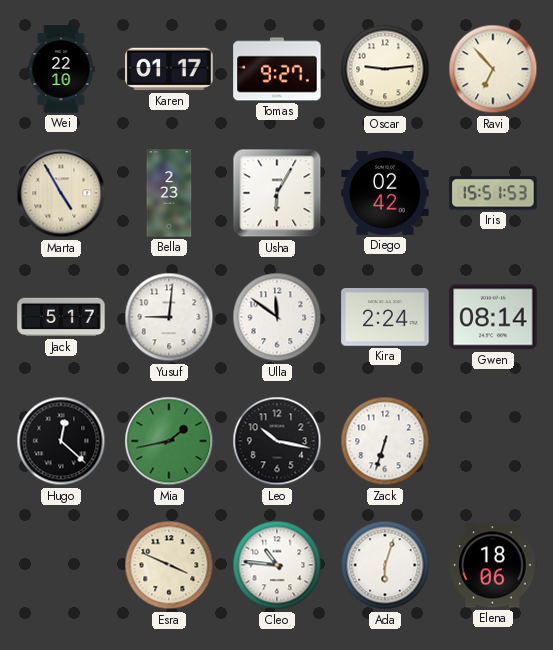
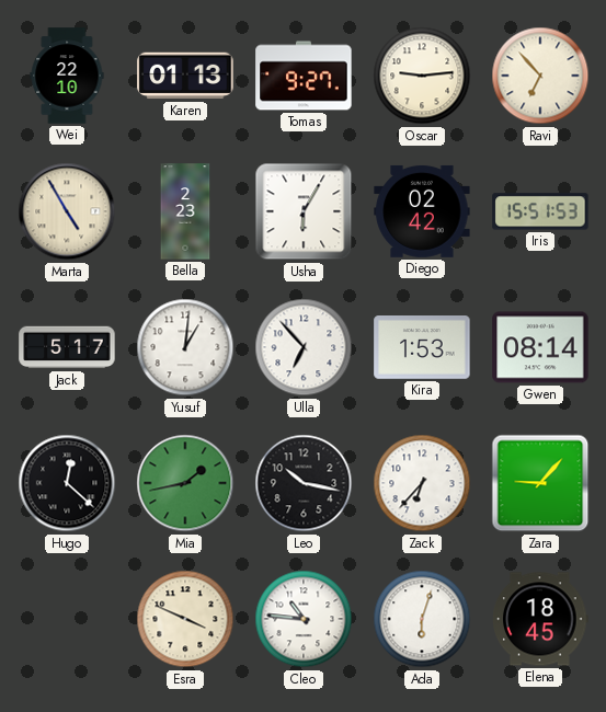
Karen: 01:17 -> 01:13 (185, 76)
Yusuf: 9:01 -> 1:01 (185, 347)
Ulla: 11:51 -> 6:53 (304, 347)
Kira: 2:24 -> 1:53 (422, 348)
Zack: 6:33 -> 6:37 (422, 483)
Zara: none -> 9:07 (540, 483)
Elena: 18:06 -> 18:45 (540, 619)
